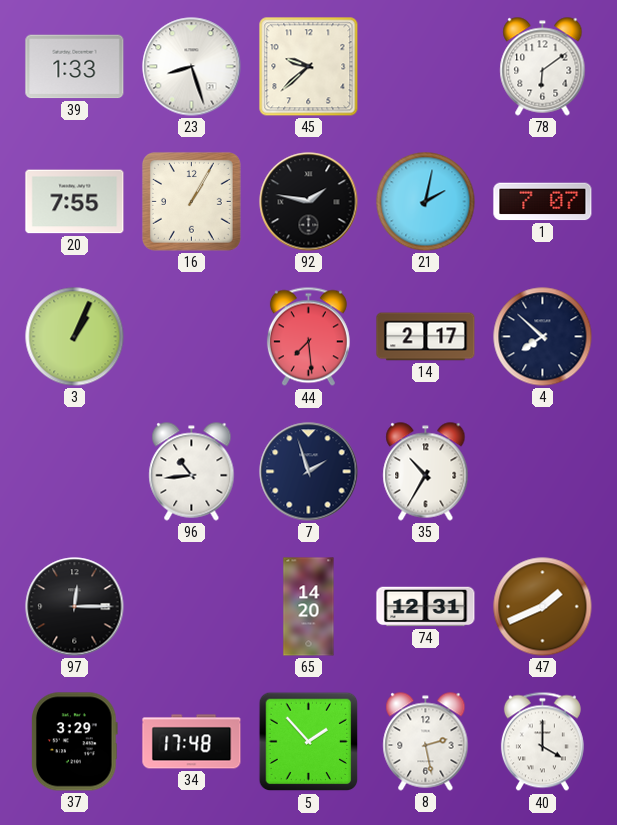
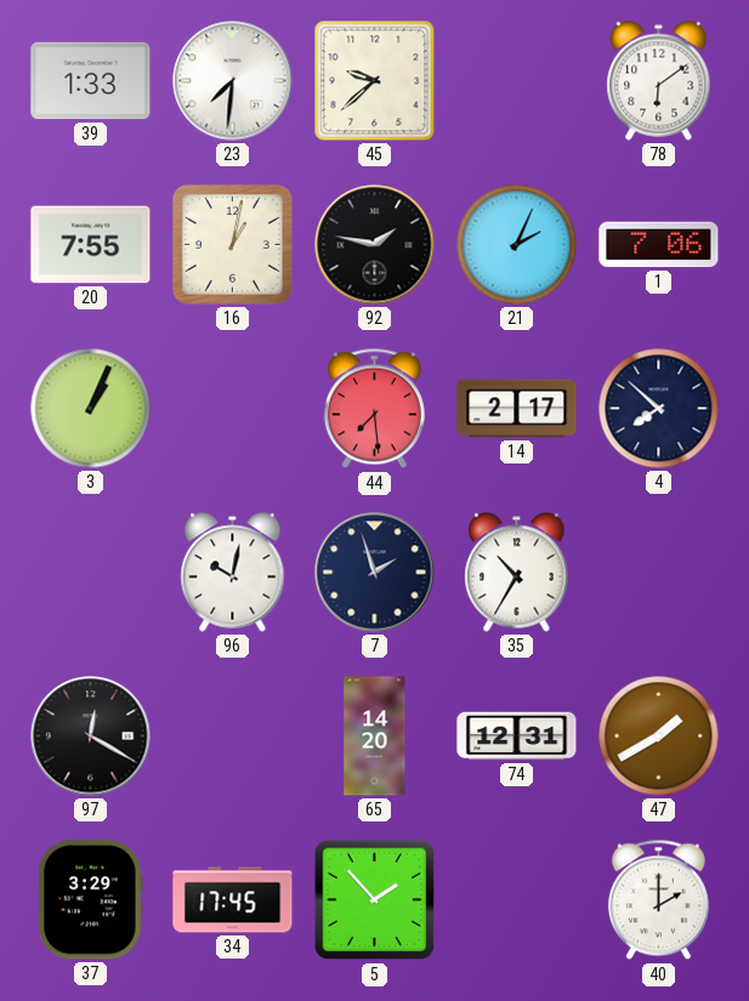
23: 8:27 -> 7:31 (233, 81)
16: 1:05 -> 1:02 (232, 244)
21: 2:02 -> 2:04 (517, 245)
1: 7:07 -> 7:06 (659, 245)
96: 10:44 -> 10:02 (233, 573)
97: 12:15 -> 12:20 (91, 736)
47: 1:41 -> 1:40 (659, 736)
34: 17:48 -> 17:45 (233, 900)
8: 2:28 -> none (426, 742)
40: 4:00 -> 2:00 (658, 900)
